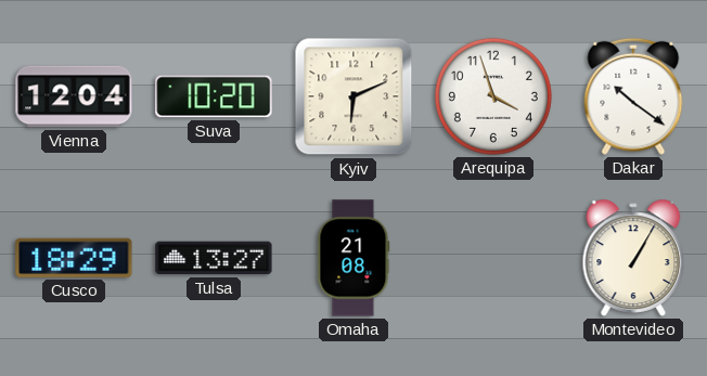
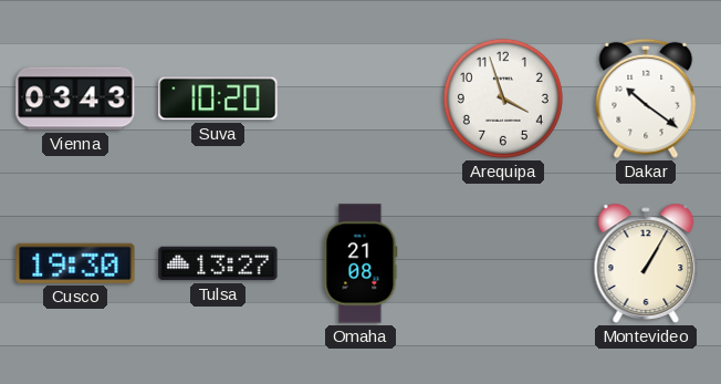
Vienna: 12:04 -> 03:43 (75, 98)
Kyiv: 6:11 -> none (353, 96)
Cusco: 18:29 -> 19:30 (75, 263)
